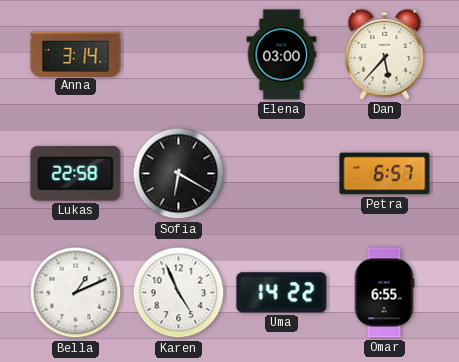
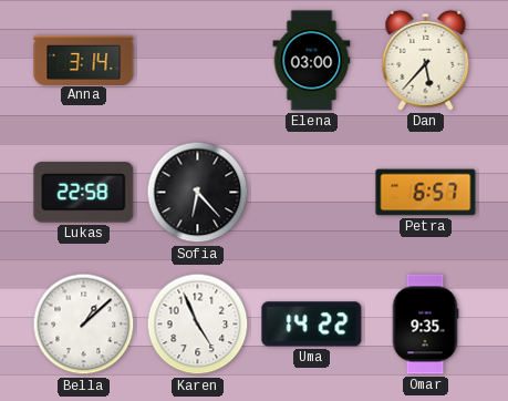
Sofia: 6:20 -> 6:23 (198, 193)
Bella: 1:11 -> 1:08 (84, 325)
Omar: 6:55 -> 9:35 (425, 325)
